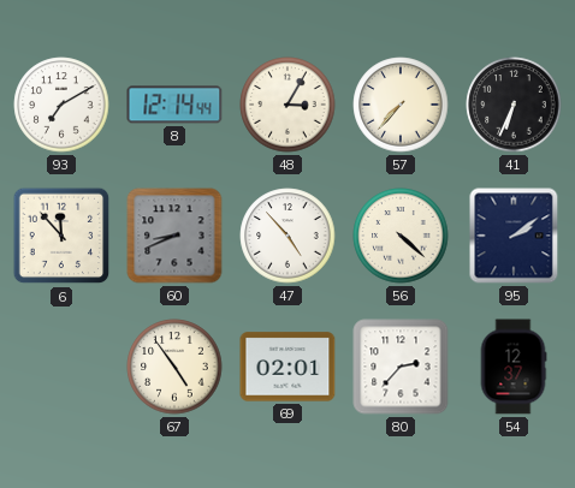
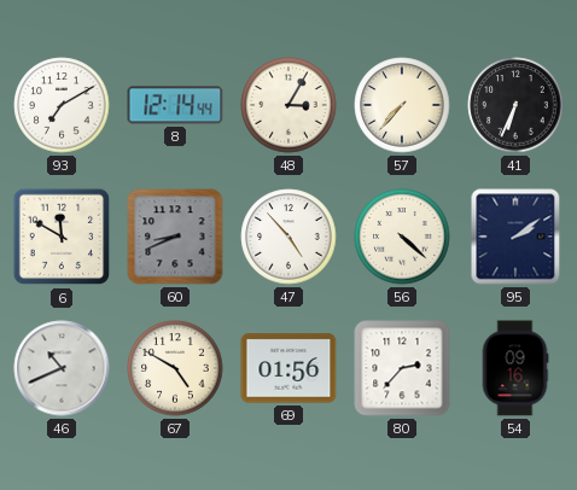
6: 11:53 -> 11:50 (62, 237)
46: none -> 10:41 (62, 368)
67: 4:54 -> 4:50 (175, 368)
69: 02:01 -> 01:56 (288, 368)
54: 12:37 -> 09:16 (515, 368)
